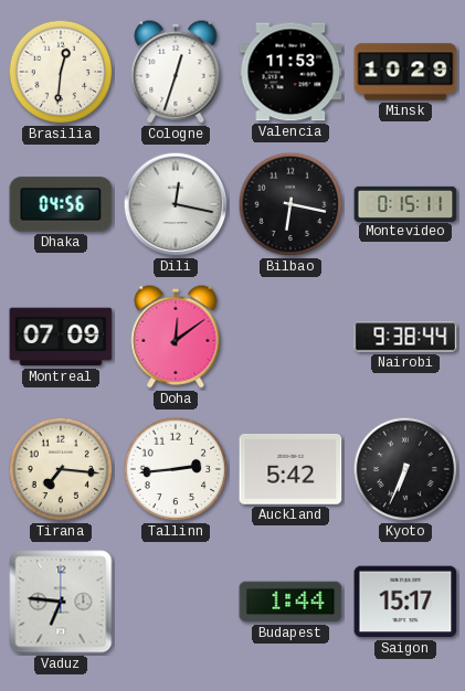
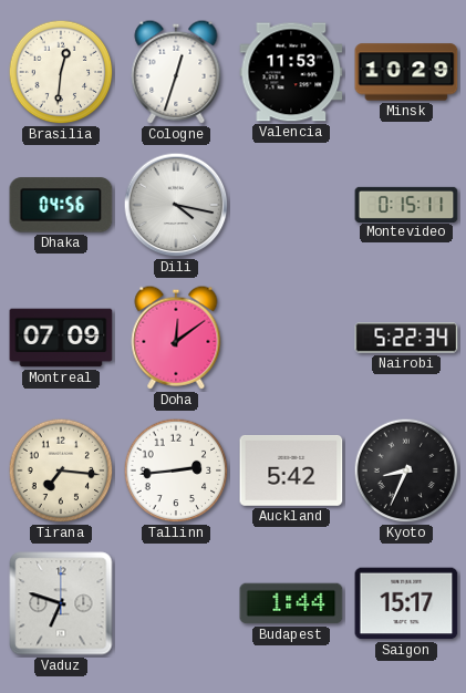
Dili: 12:17 -> 4:17 (176, 205)
Bilbao: 6:17 -> none (290, 204)
Nairobi: 9:38 -> 5:22 (406, 338)
Kyoto: 6:34 -> 8:34 (406, 470)
Vaduz: 6:46 -> 6:48 (61, 603)
